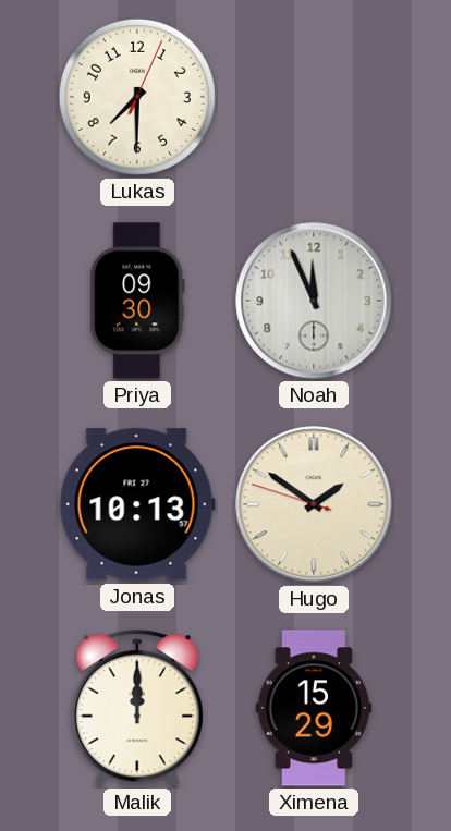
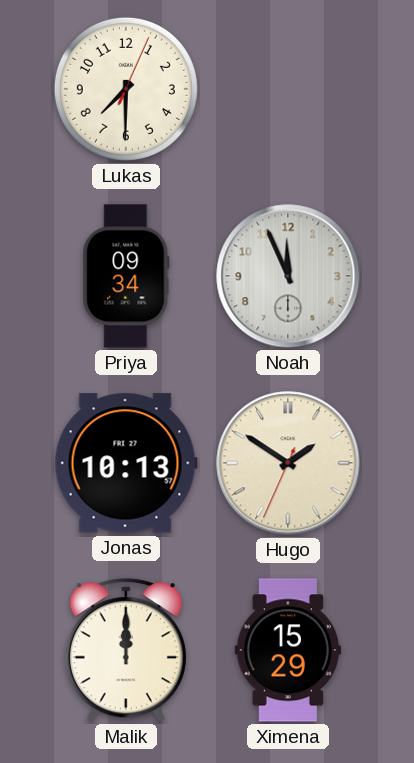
Priya: 09:30 -> 09:34 (126, 276)
Hugo: 1:50:48 -> 1:50:34 (288, 463)
